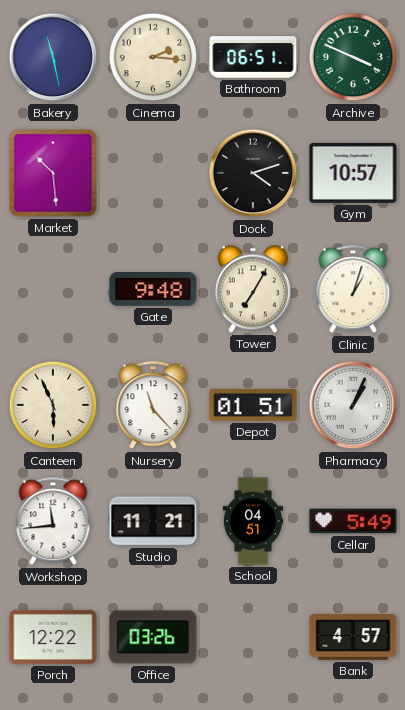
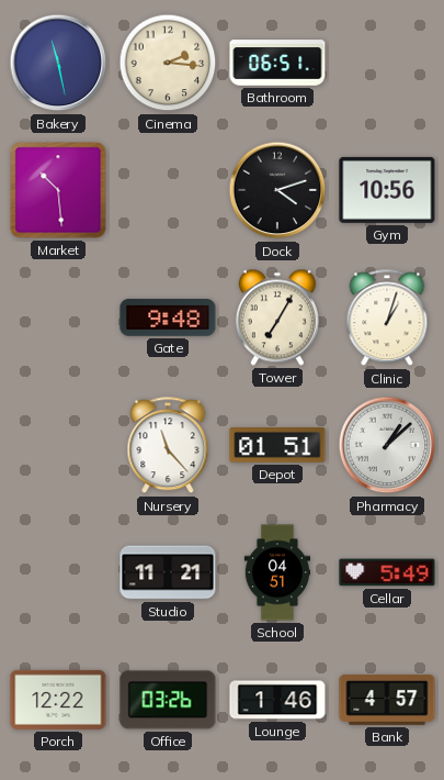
Archive: 3:49 -> none (353, 57)
Gym: 10:57 -> 10:56 (387, 190)
Canteen: 5:56 -> none (53, 405)
Pharmacy: 1:04 -> 1:08 (387, 445)
Workshop: 11:44 -> none (53, 522)
Lounge: none -> 1:46 (277, 700)
